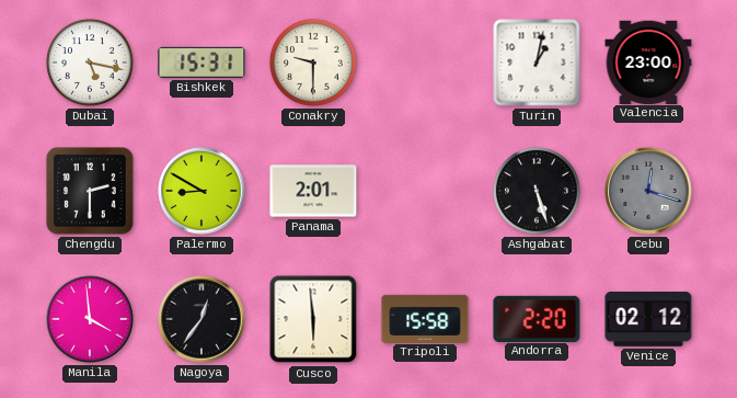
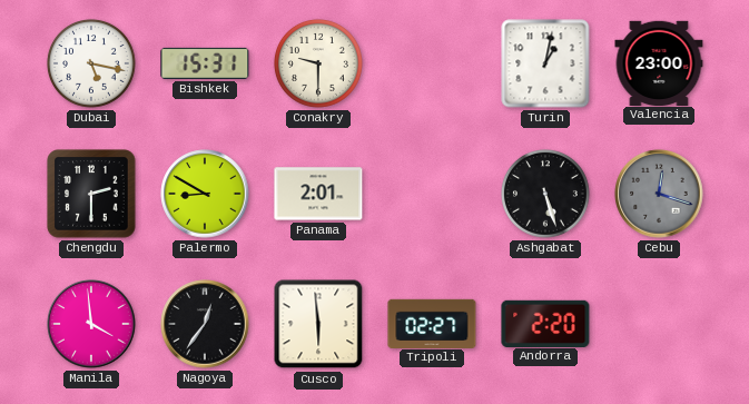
Tripoli: 15:58 -> 02:27 (432, 323)
Venice: 02:12 -> none (648, 320)
